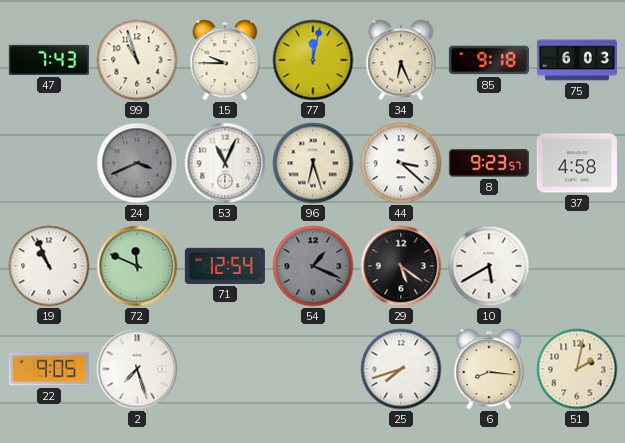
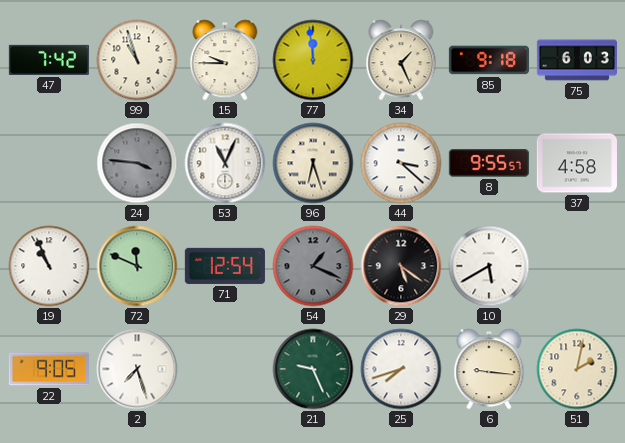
47: 7:43 -> 7:42 (49, 60)
77: 12:02 -> 11:59 (313, 60)
34: 6:26 -> 1:26 (401, 60)
24: 3:41 -> 3:46 (137, 163)
8: 9:23 -> 9:55 (489, 163)
21: none -> 9:26 (313, 369)
6: 8:16 -> 9:16 (489, 369)
